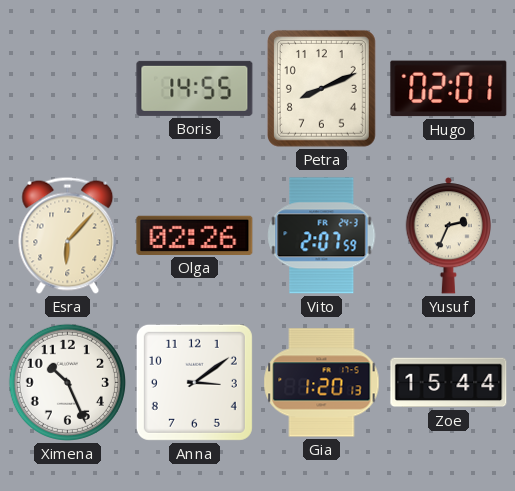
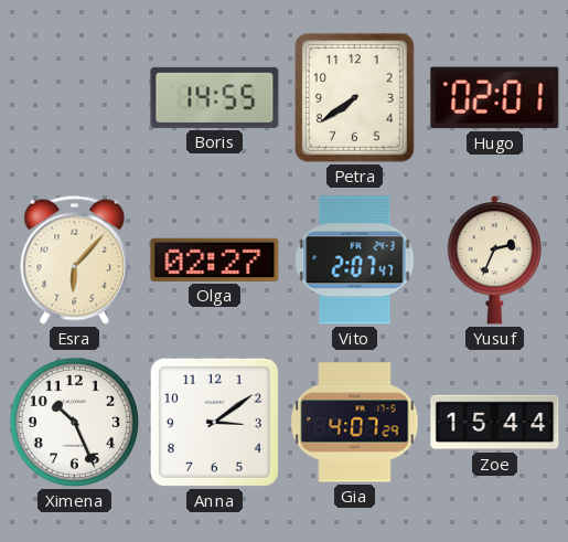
Petra: 8:11 -> 7:39 (354, 97)
Olga: 02:26 -> 02:27 (215, 259)
Vito: 2:07:59 -> 2:07:47 (355, 261)
Gia: 1:20 -> 4:07 (355, 423)
